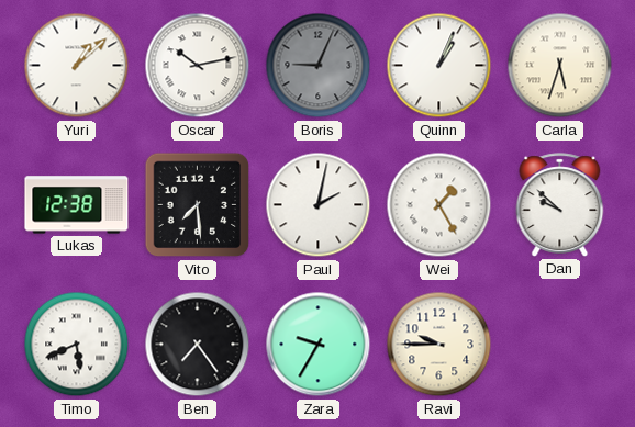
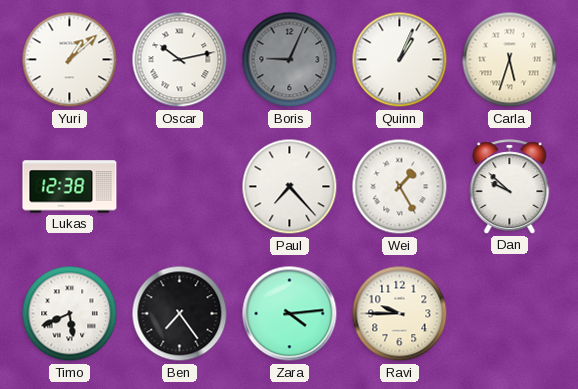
Vito: 7:29 -> none (198, 205)
Paul: 2:02 -> 7:23 (290, 187)
Zara: 9:35 -> 4:14 (290, 314)
